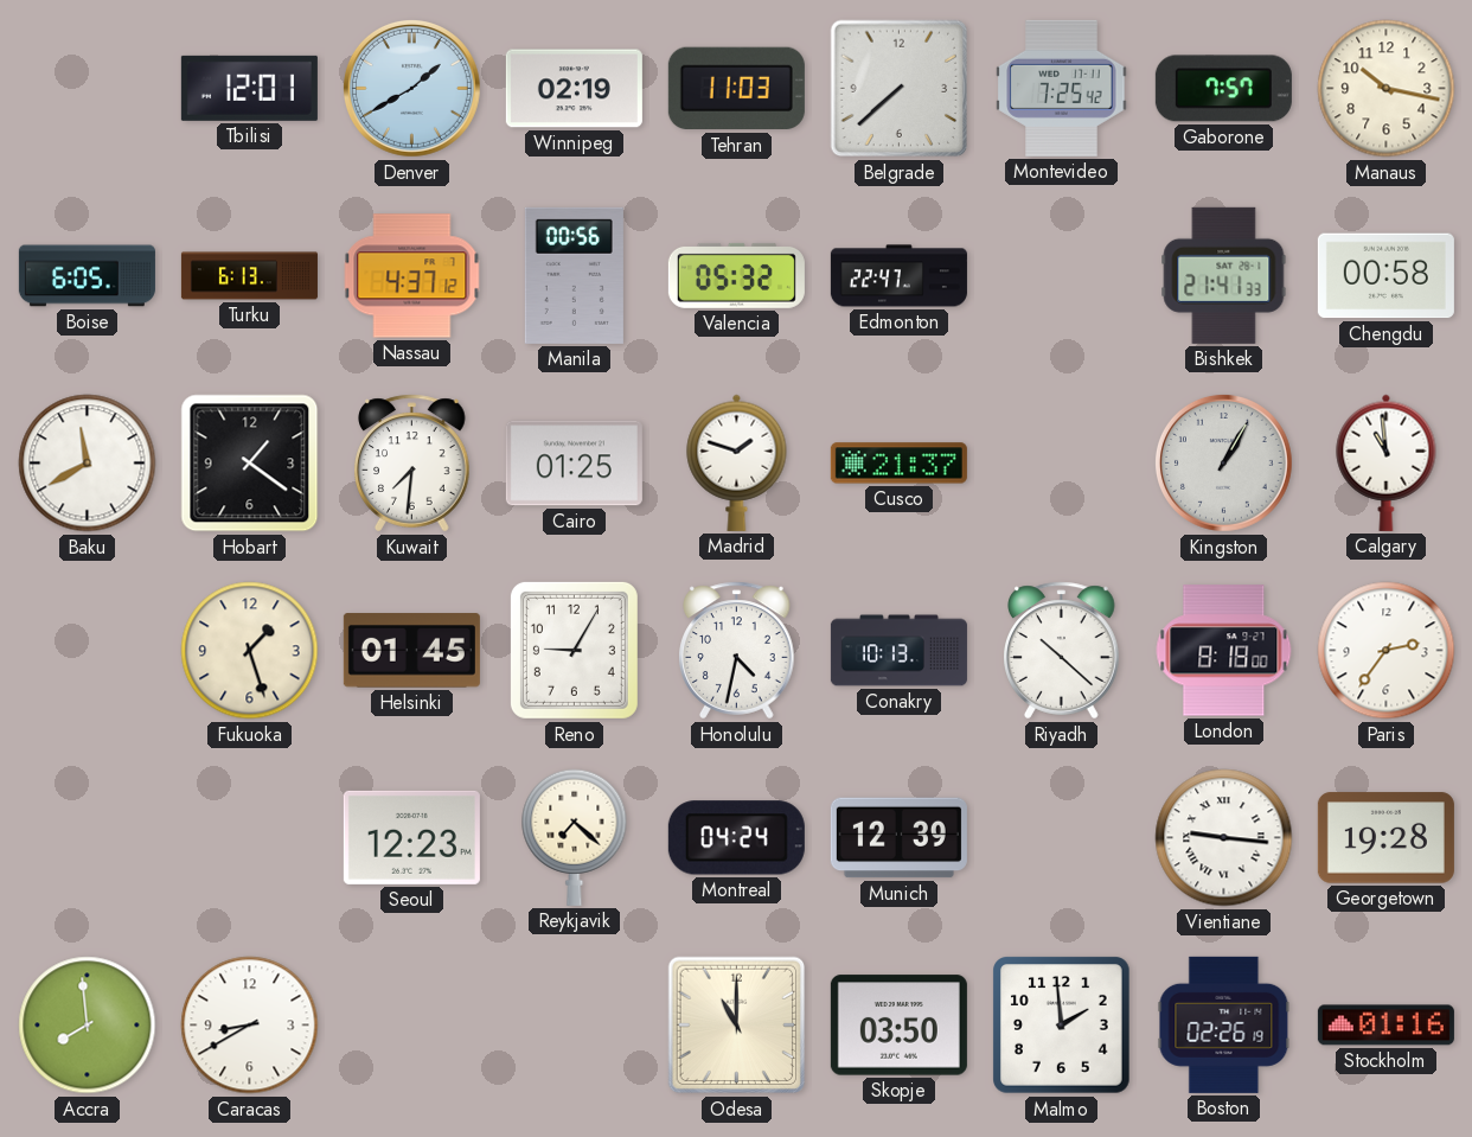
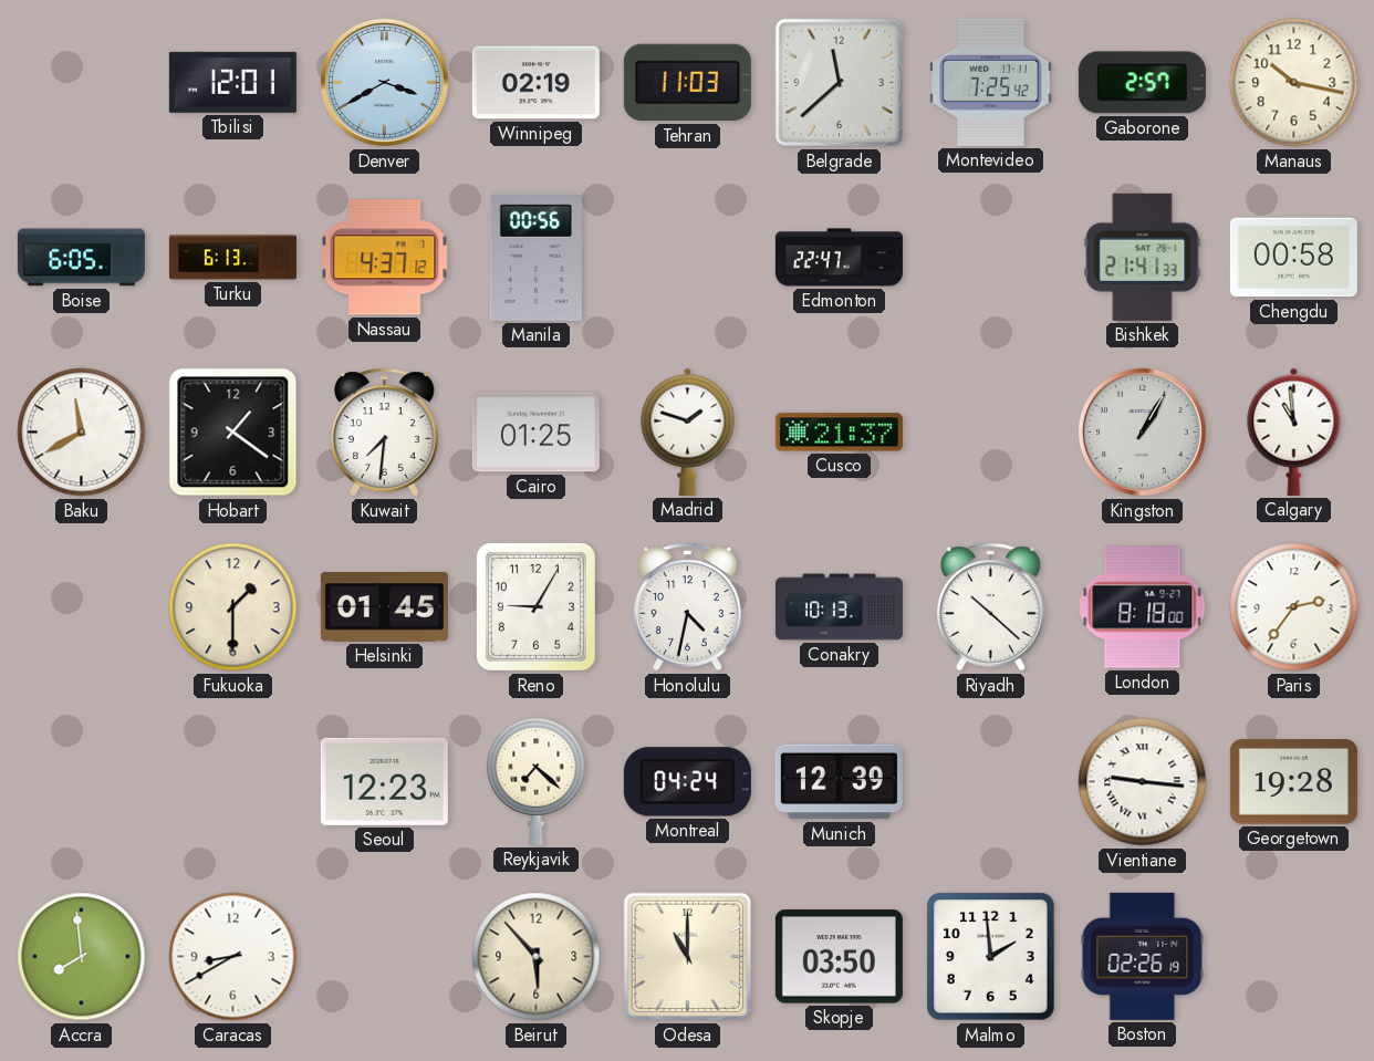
Denver: 1:40 -> 3:40 (384, 82)
Belgrade: 7:38 -> 11:38 (840, 83)
Gaborone: 7:57 -> 2:57 (1142, 83)
Valencia: 05:32 -> none (736, 275)
Fukuoka: 1:27 -> 1:30 (233, 607)
Beirut: none -> 5:53 (537, 957)
Stockholm: 01:16 -> none (1385, 1026)
